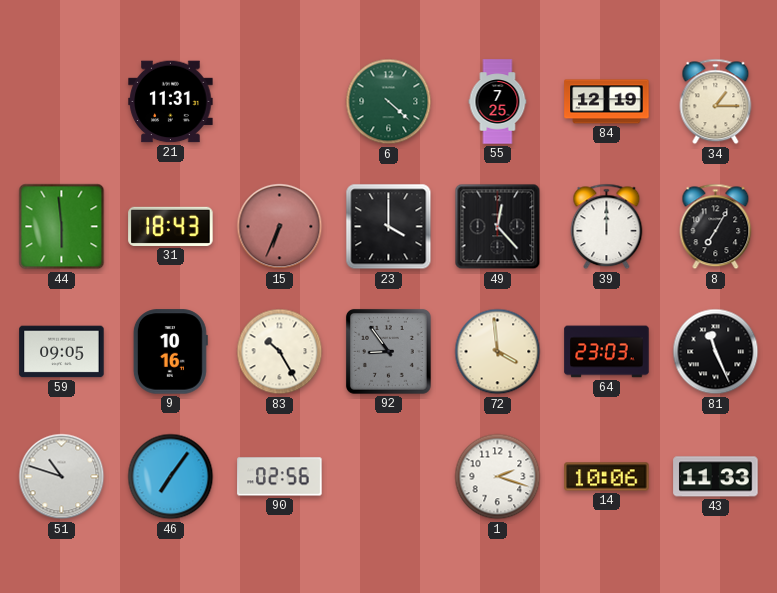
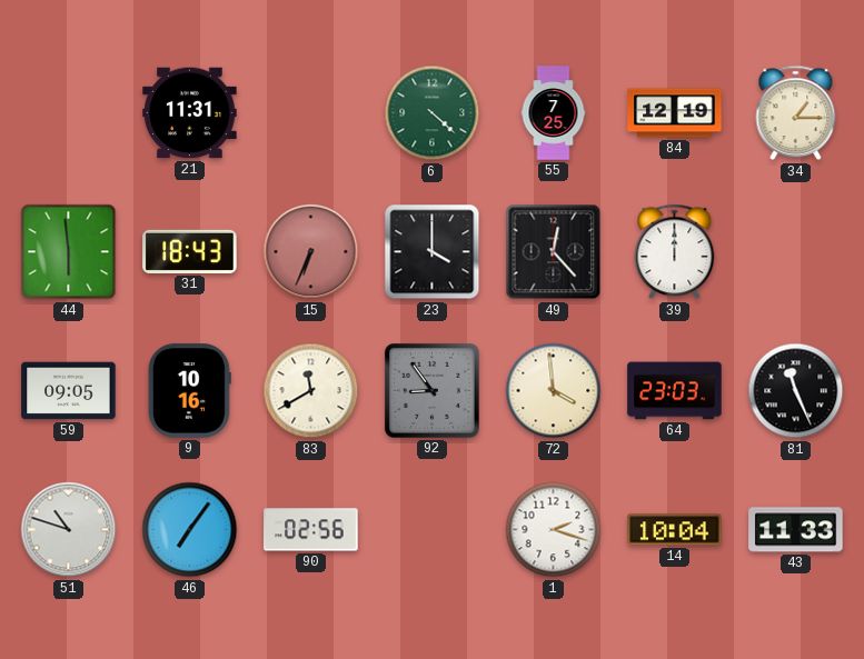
8: 7:05 -> none (716, 227)
83: 10:25 -> 11:40 (311, 391)
14: 10:06 -> 10:04 (675, 530)
